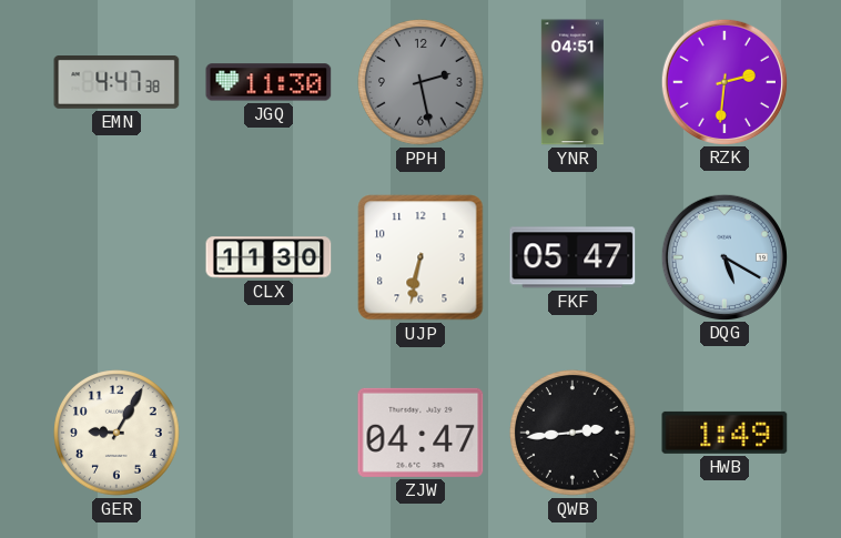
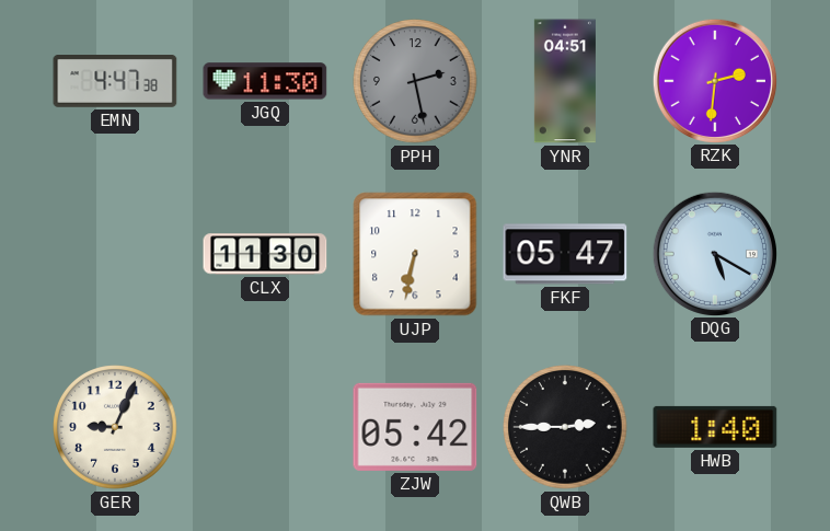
GER: 9:05 -> 9:04 (115, 427)
ZJW: 04:47 -> 05:42 (415, 427)
QWB: 2:44 -> 2:45 (565, 427)
HWB: 1:49 -> 1:40 (715, 427)
